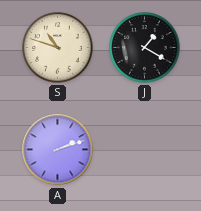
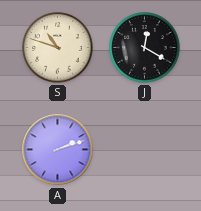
J: 1:20 -> 12:20 (145, 48)
